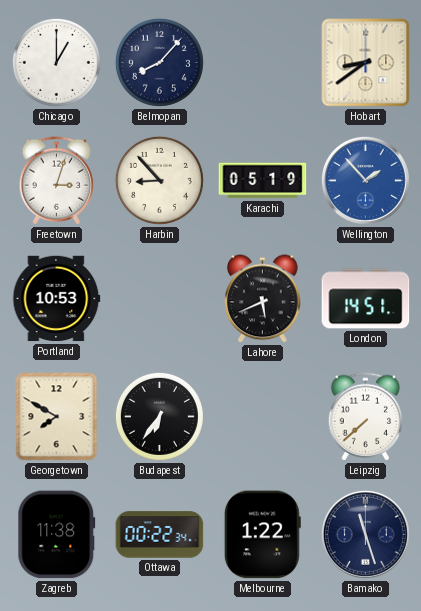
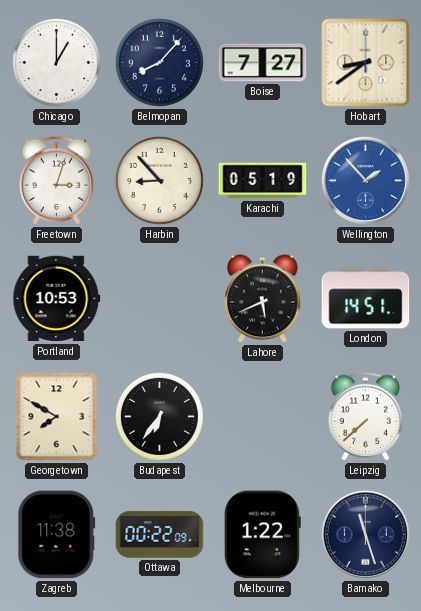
Boise: none -> 7:27 (263, 63)
Ottawa: 00:22:34 -> 00:22:09 (160, 535)
